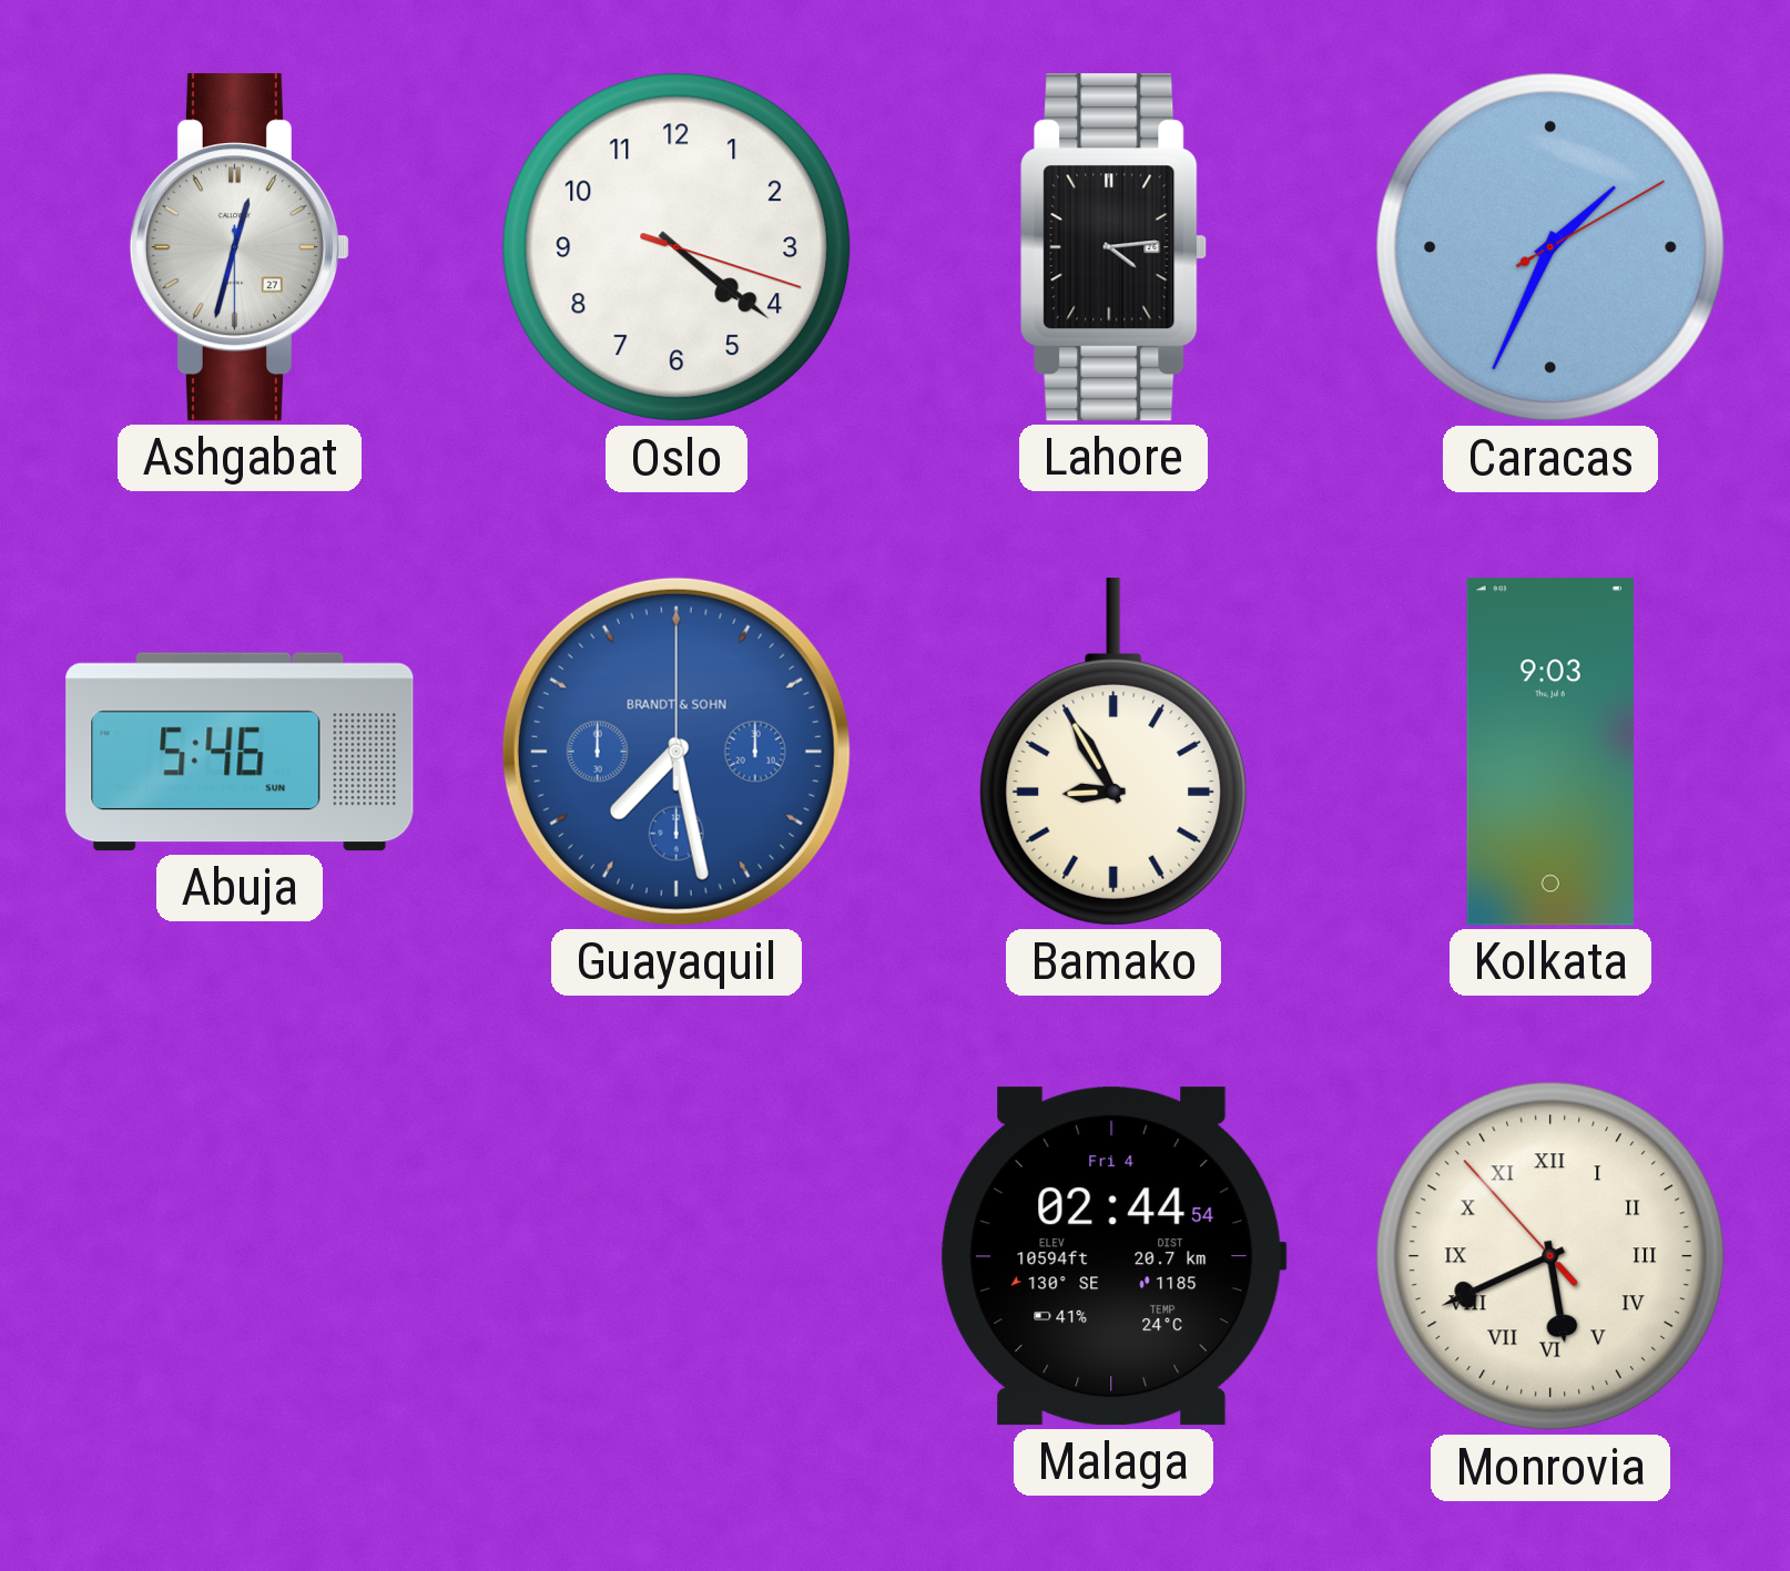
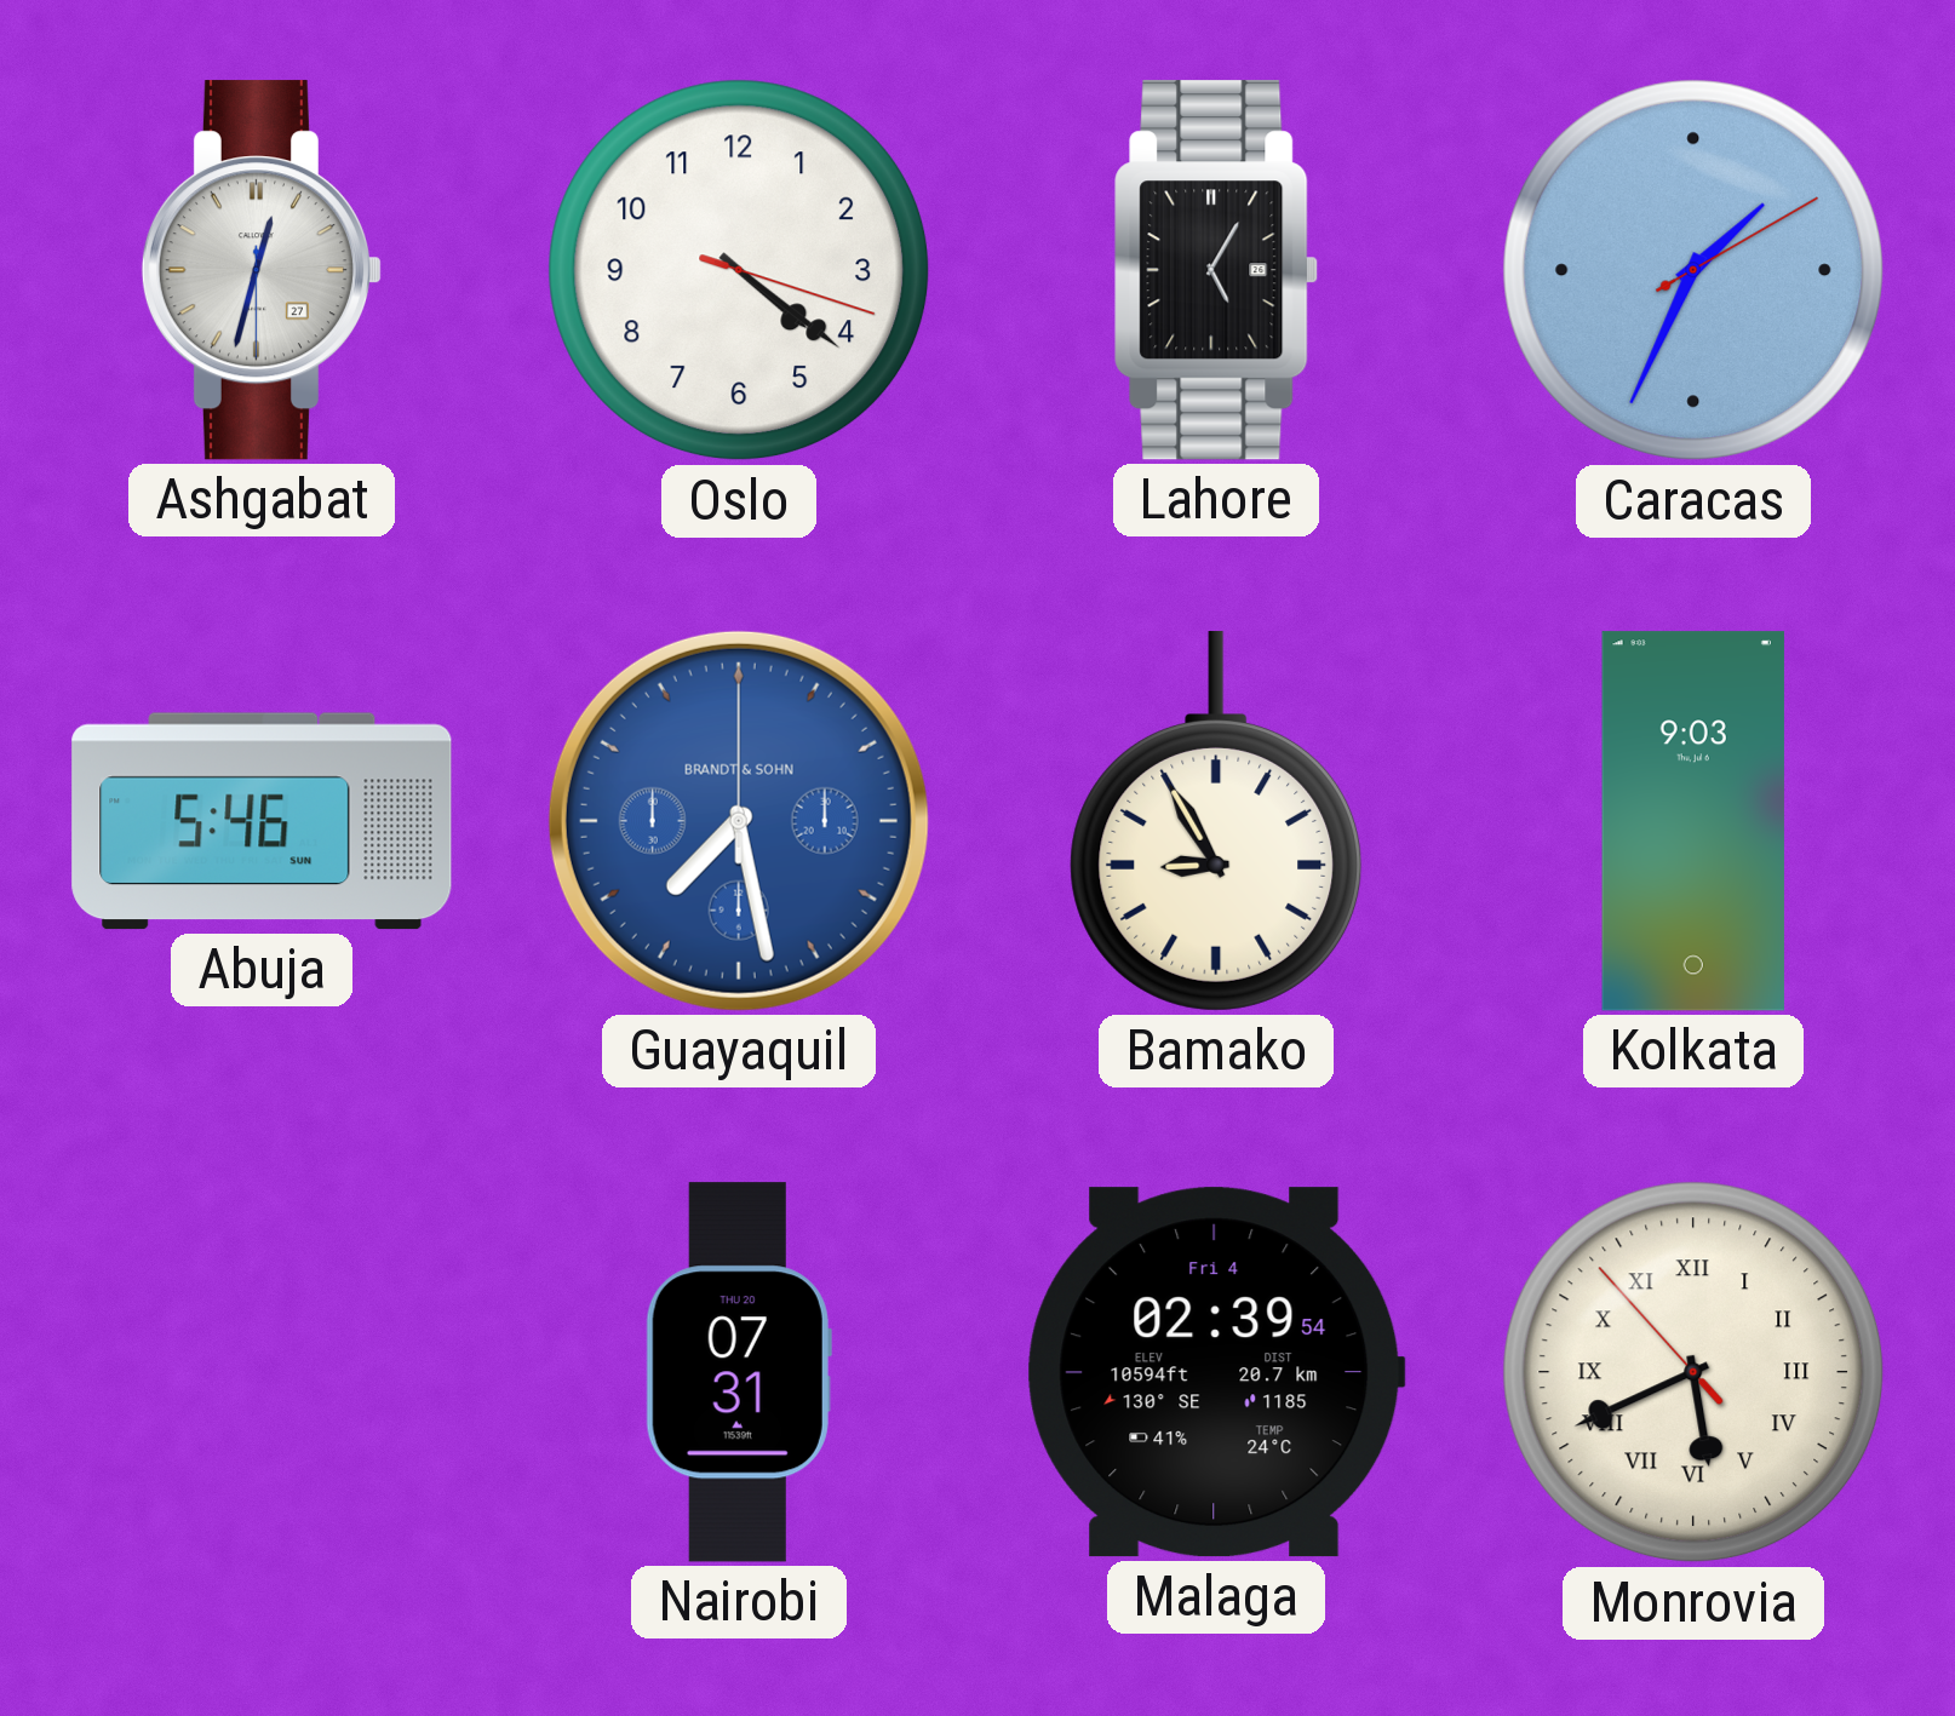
Lahore: 4:14 -> 5:05 (1216, 270)
Nairobi: none -> 07:31 (739, 1372)
Malaga: 02:44 -> 02:39 (1216, 1372)
